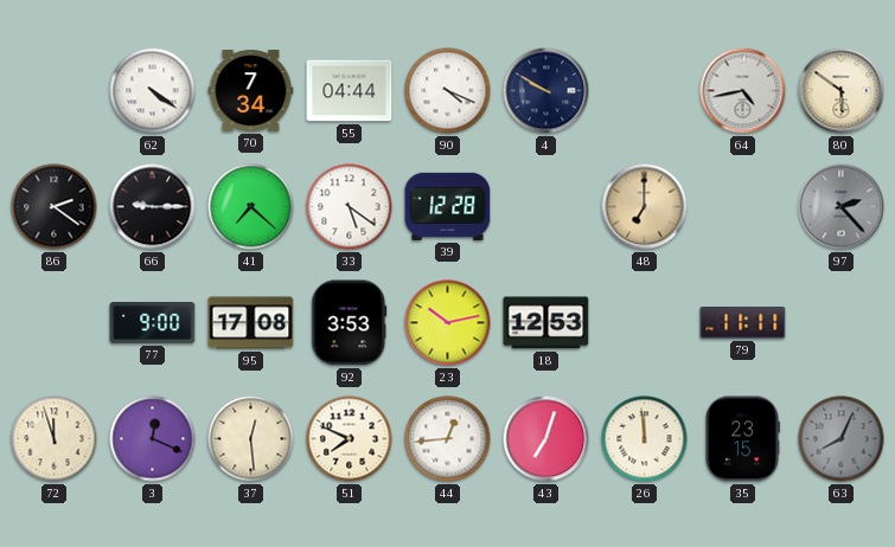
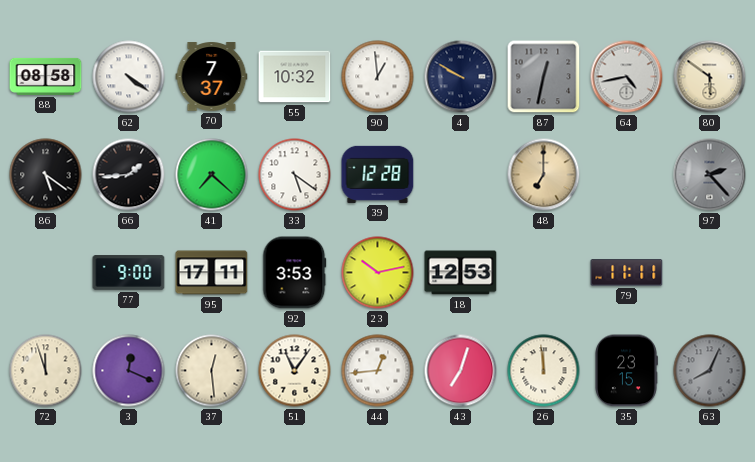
88: none -> 08:58 (46, 76)
70: 7:34 -> 7:37 (212, 77)
55: 04:44 -> 10:32 (295, 77)
90: 4:19 -> 12:59 (378, 77)
87: none -> 12:32 (544, 77)
86: 2:21 -> 5:21 (46, 175)
66: 9:15 -> 1:44 (129, 175)
95: 17:08 -> 17:11 (212, 273)
51: 7:49 -> 11:06 (295, 371)
